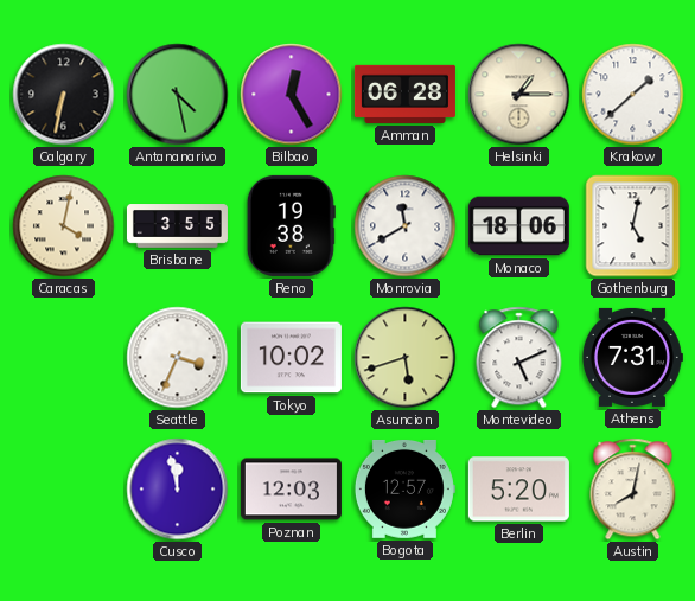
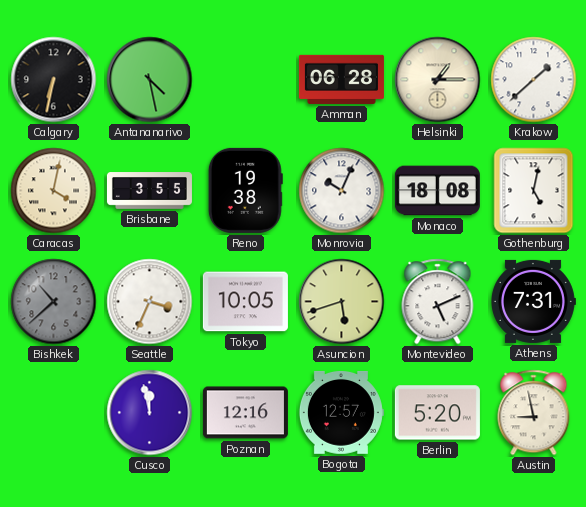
Bilbao: 12:25 -> none (292, 95)
Monrovia: 11:40 -> 10:04 (342, 191)
Monaco: 18:06 -> 18:08 (437, 191)
Bishkek: none -> 10:38 (54, 302)
Tokyo: 10:02 -> 10:05 (245, 302)
Poznan: 12:03 -> 12:16 (245, 413)
Austin: 8:02 -> 8:58 (534, 413)
